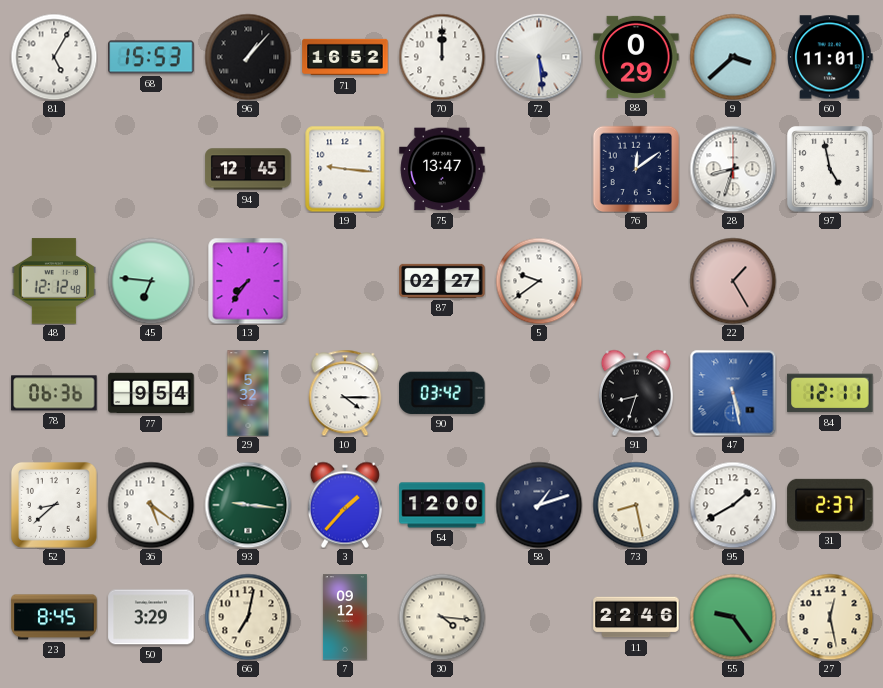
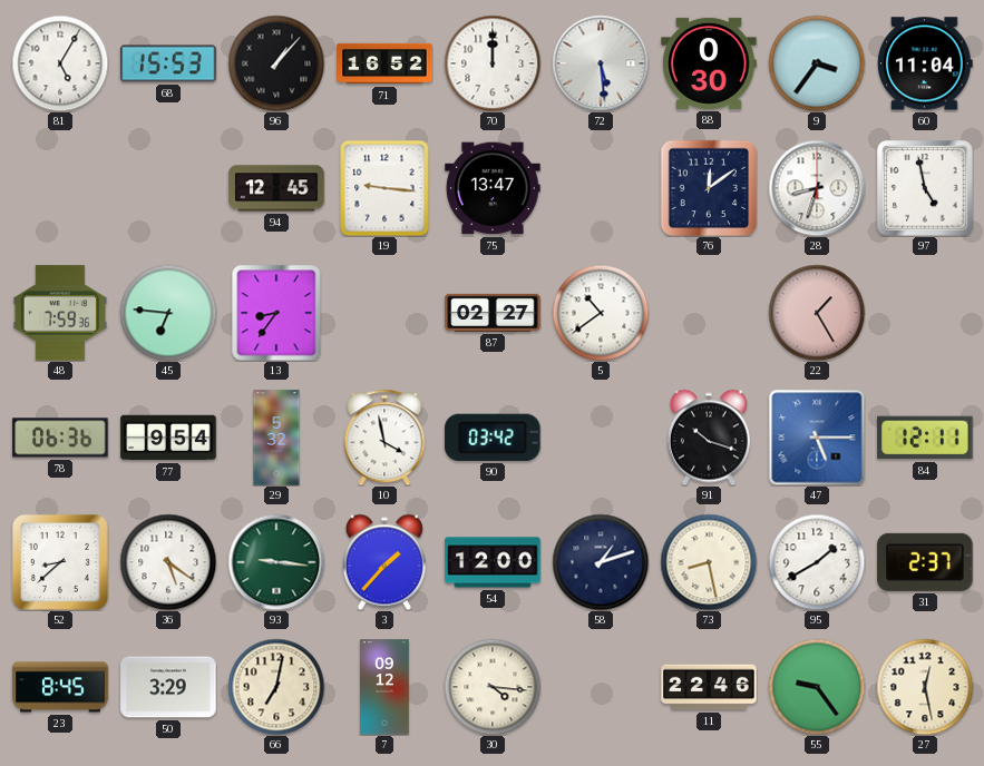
88: 0:29 -> 0:30 (709, 63)
9: 3:38 -> 3:36 (817, 63)
60: 11:01 -> 11:04 (925, 63)
48: 12:12 -> 7:59 (59, 313)
13: 7:36 -> 8:36 (276, 313)
5: 9:39 -> 10:39 (601, 313)
10: 4:15 -> 3:58 (384, 438)
91: 8:33 -> 10:18 (709, 438)
47: 5:28 -> 5:15 (817, 438)
